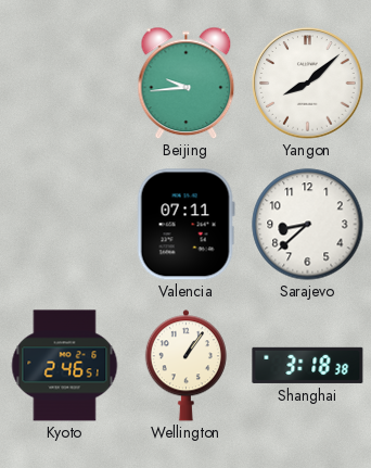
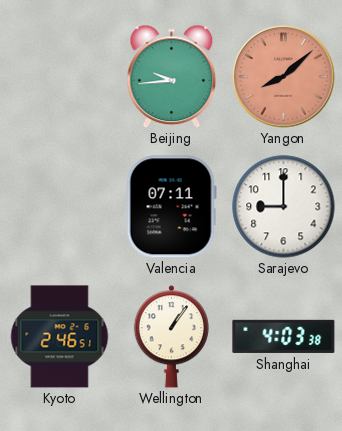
Yangon dial: white -> salmon (284, 77)
Sarajevo: 8:38 -> 9:00 (284, 207)
Shanghai: 3:18 -> 4:03 (284, 336)
